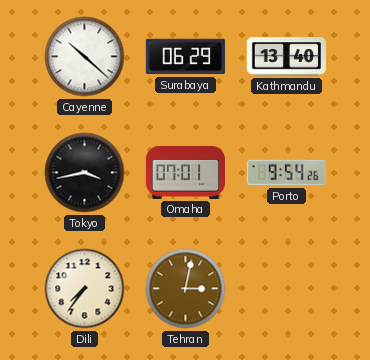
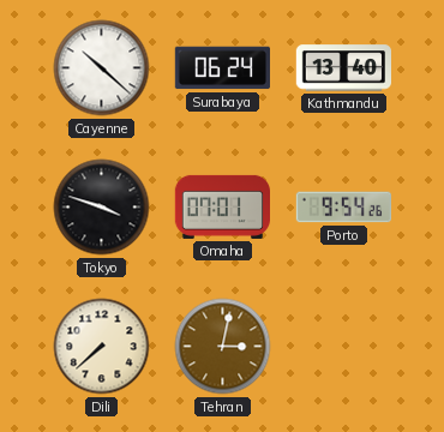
Surabaya: 06:29 -> 06:24 (222, 68)
Tokyo: 3:43 -> 3:48 (102, 208)
Dili: 7:36 -> 7:38 (102, 347)
